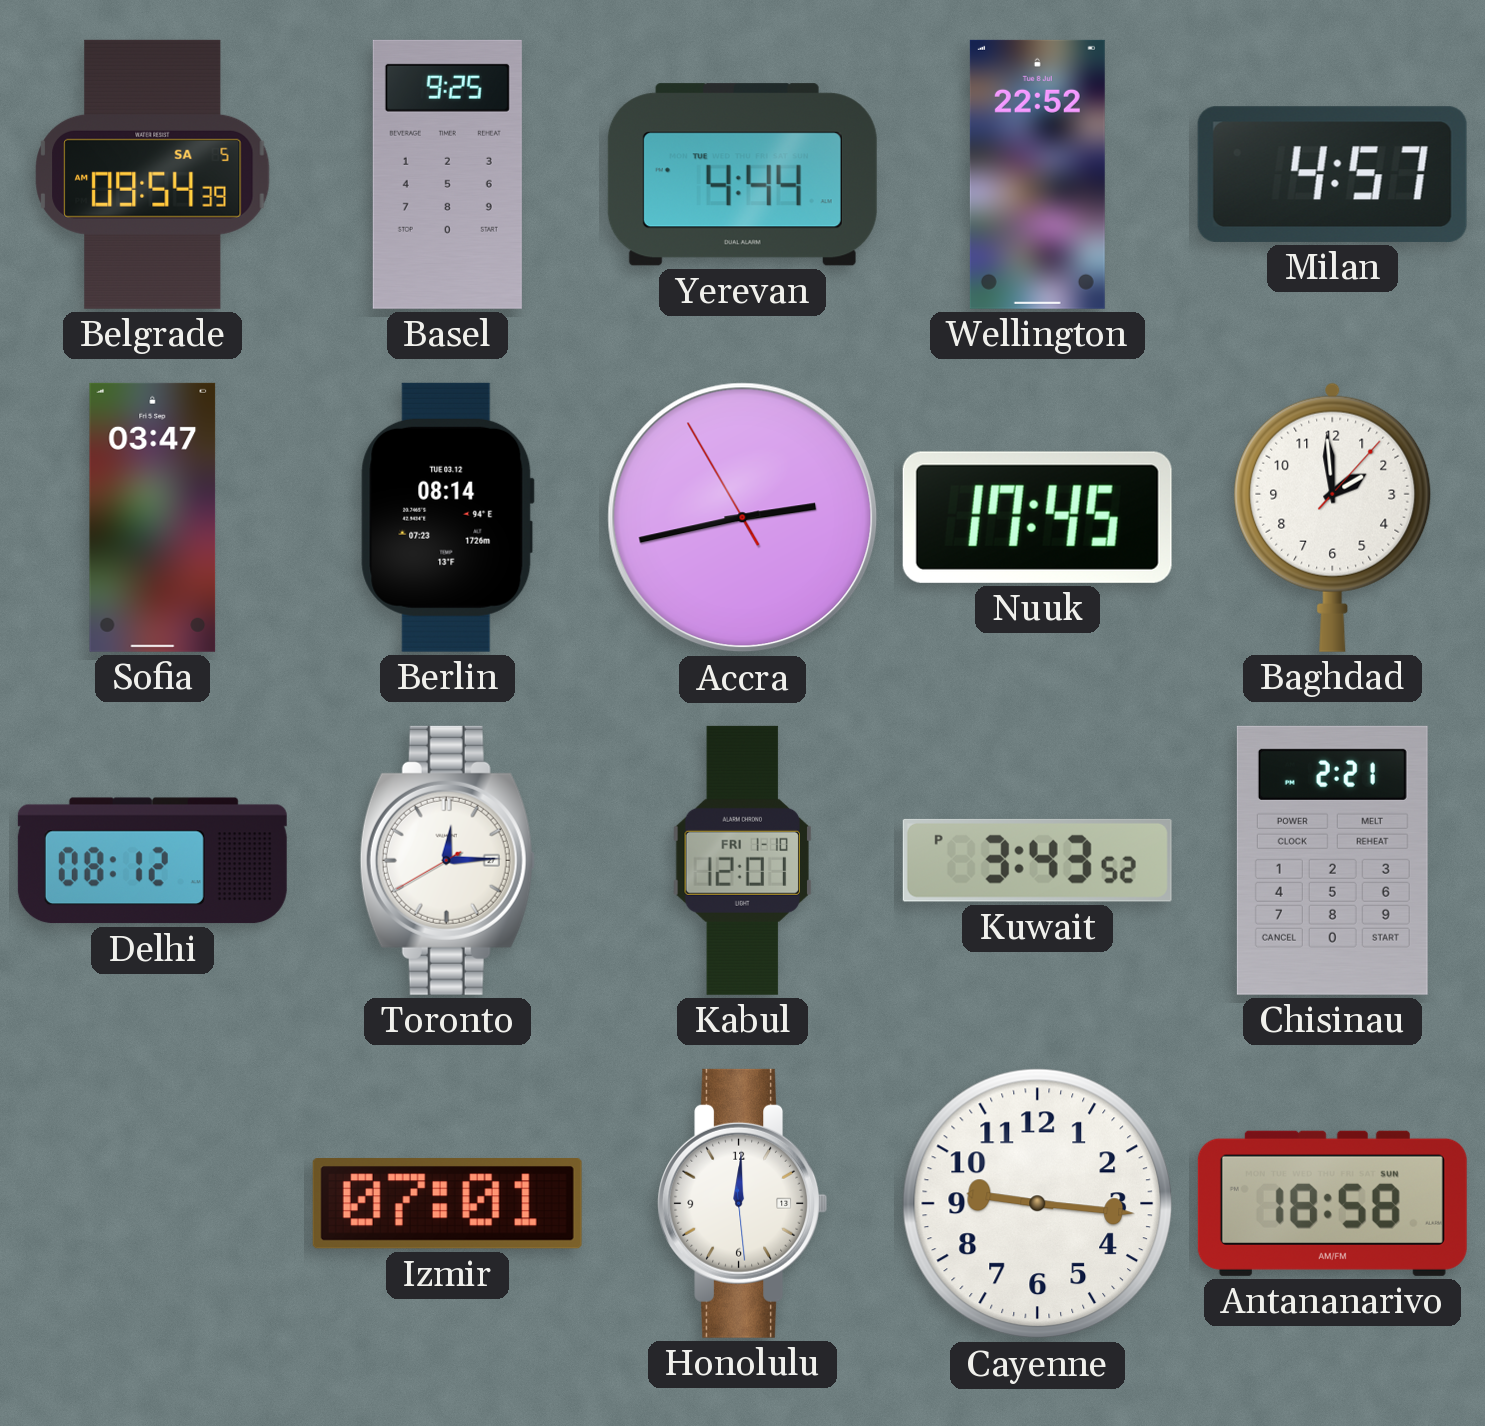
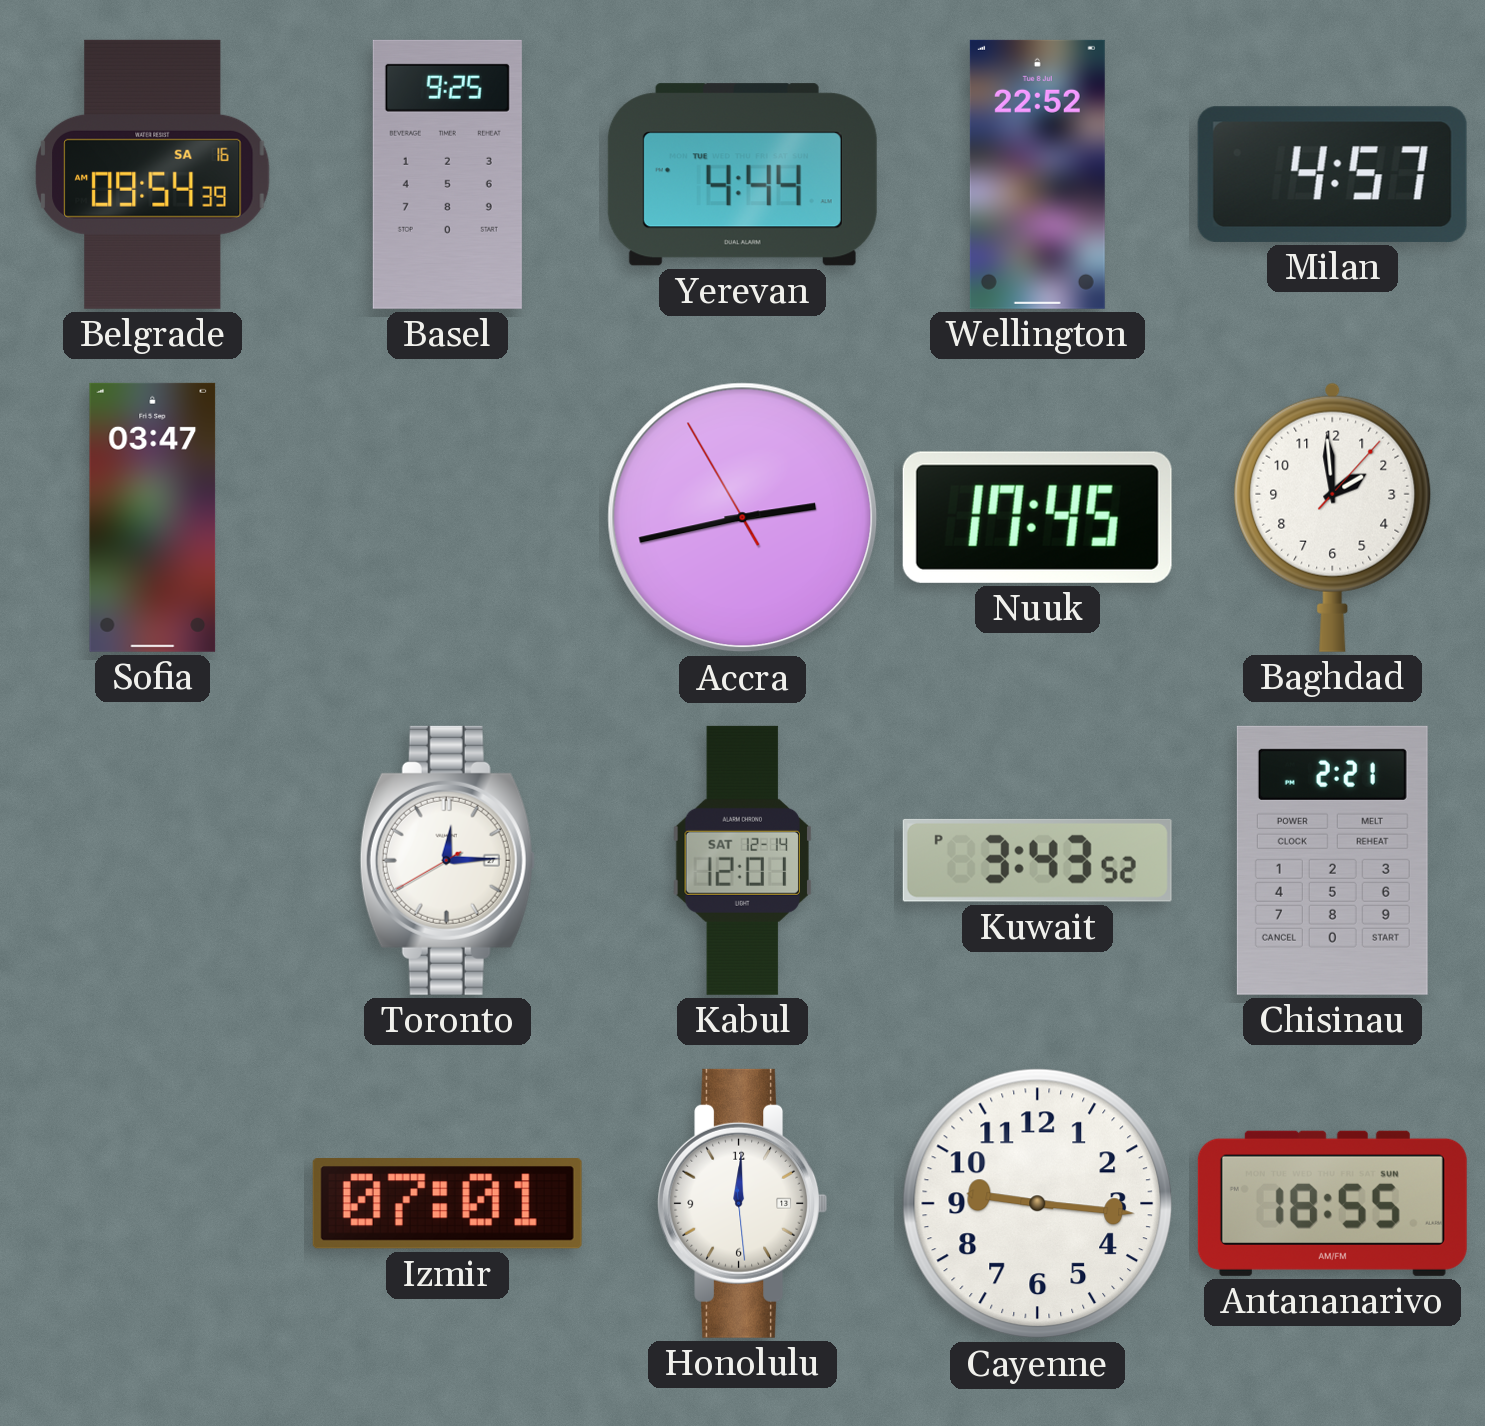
Belgrade date: SA 5 -> SA 16 (153, 174)
Berlin: 08:14 -> none (447, 517)
Delhi: 08:12 -> none (152, 861)
Kabul date: FRI 1-10 -> SAT 12-14 (742, 860)
Antananarivo: 18:58 -> 18:55 (1332, 1203)
